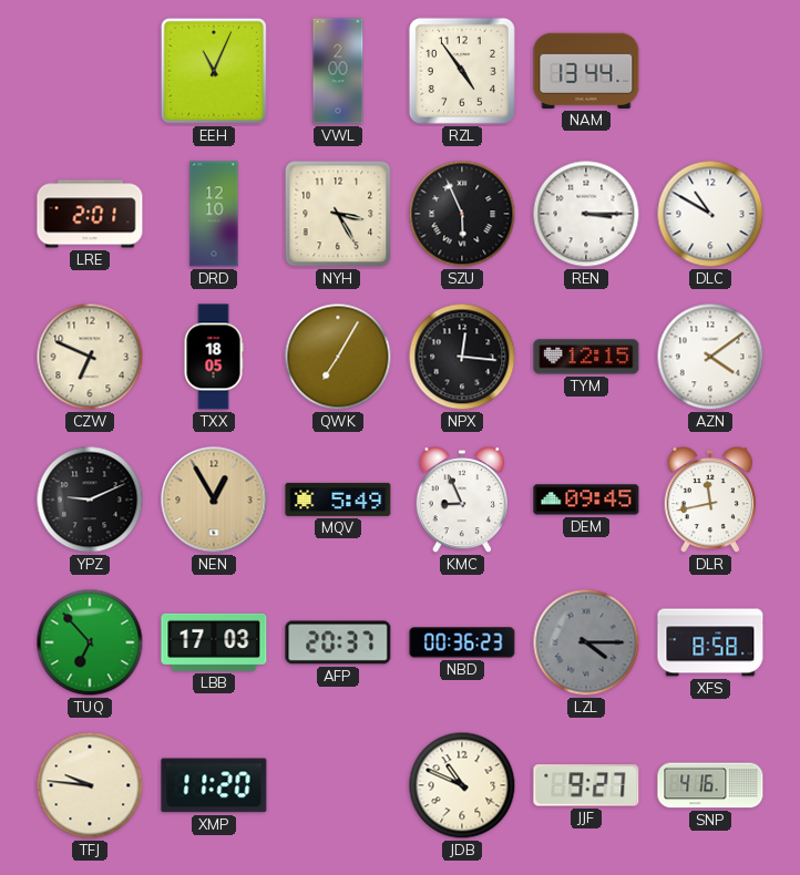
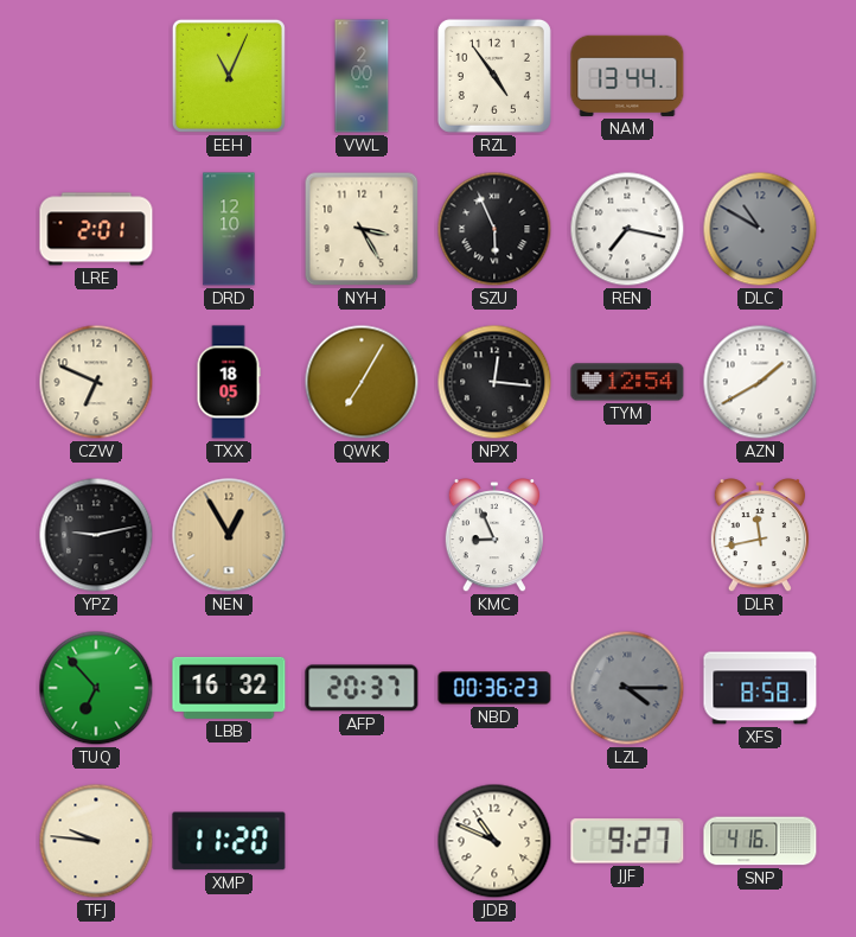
REN: 3:15 -> 7:17 (627, 229)
DLC dial: white -> grey (760, 229)
TYM: 12:15 -> 12:54 (627, 382)
AZN: 4:09 -> 1:40 (760, 382)
YPZ: 9:11 -> 9:13 (96, 535)
MQV: 5:49 -> none (338, 500)
DEM: 09:45 -> none (586, 500)
LBB: 17:03 -> 16:32 (229, 688)
